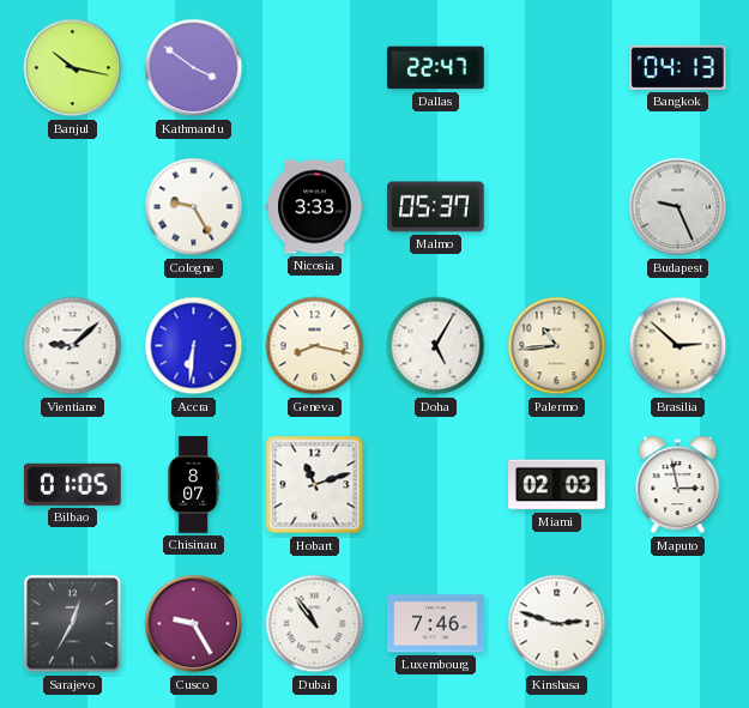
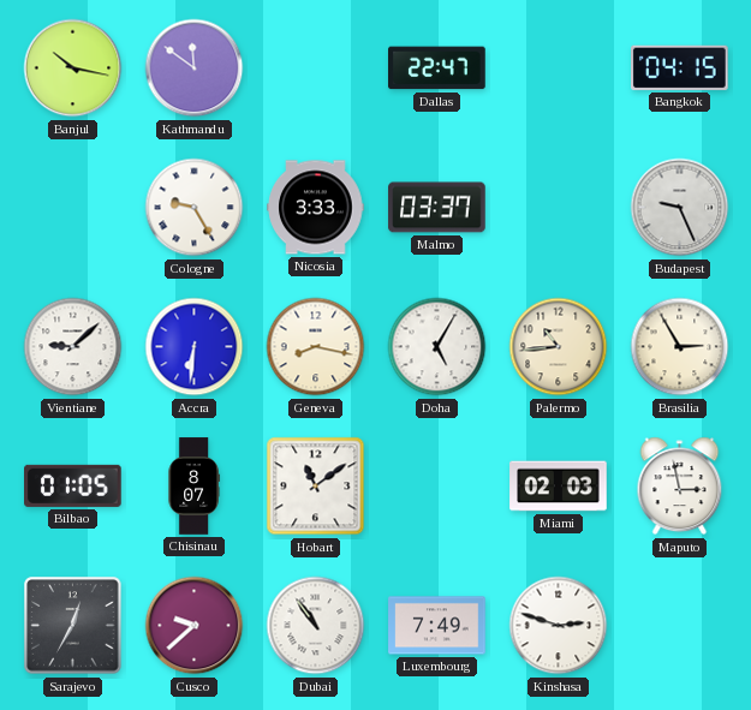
Kathmandu: 3:51 -> 11:51 (195, 68)
Bangkok: 04:13 -> 04:15 (680, 67)
Malmo: 05:37 -> 03:37 (437, 208)
Brasilia: 2:52 -> 2:55 (680, 347)
Hobart: 11:12 -> 11:09 (316, 487)
Cusco: 9:25 -> 9:38 (195, 626)
Luxembourg: 7:46 -> 7:49 (437, 626)
